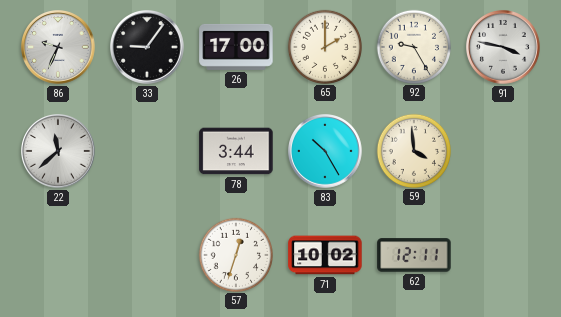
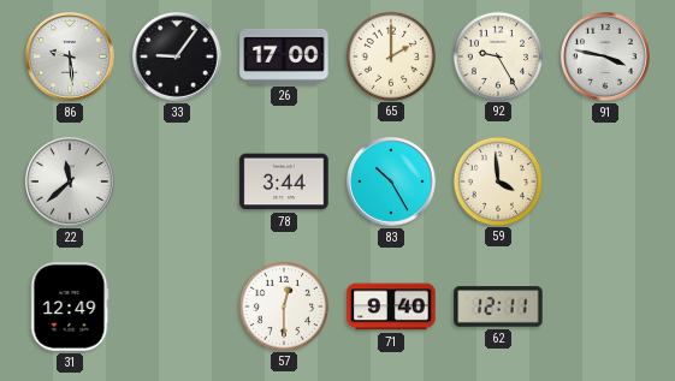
86: 9:34 -> 9:29 (71, 58)
31: none -> 12:49 (70, 306)
57: 12:33 -> 12:30 (283, 305)
71: 10:02 -> 9:40 (391, 306)
